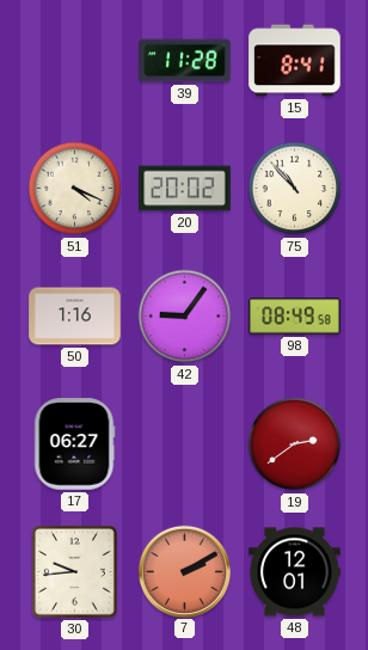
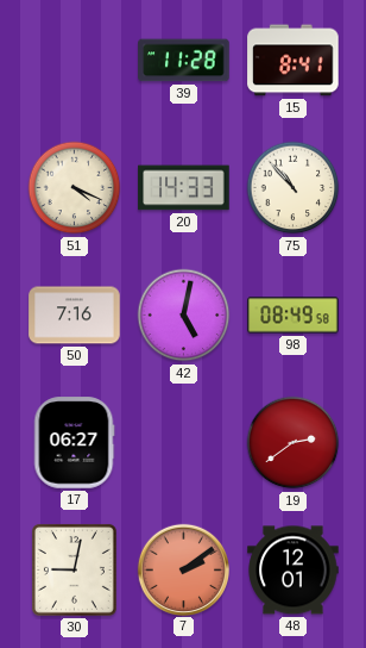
20: 20:02 -> 14:33 (184, 188)
50: 1:16 -> 7:16 (75, 316)
42: 9:06 -> 5:02 (184, 316)
30: 9:44 -> 9:02 (74, 569)
7: 2:10 -> 2:09 (183, 569)
